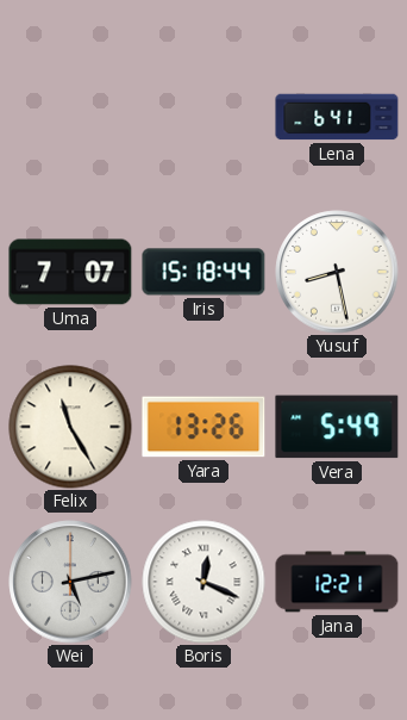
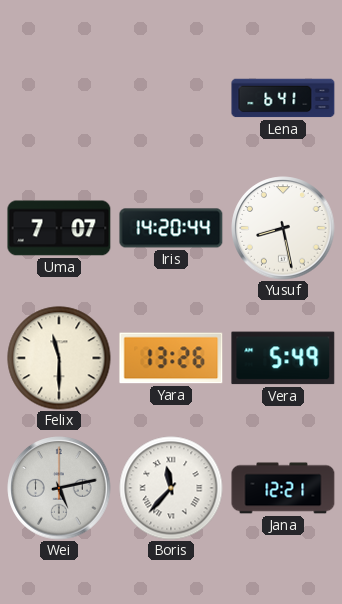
Iris: 15:18 -> 14:20 (171, 228)
Felix: 11:25 -> 11:30 (59, 358)
Boris: 12:19 -> 11:37 (171, 488)
